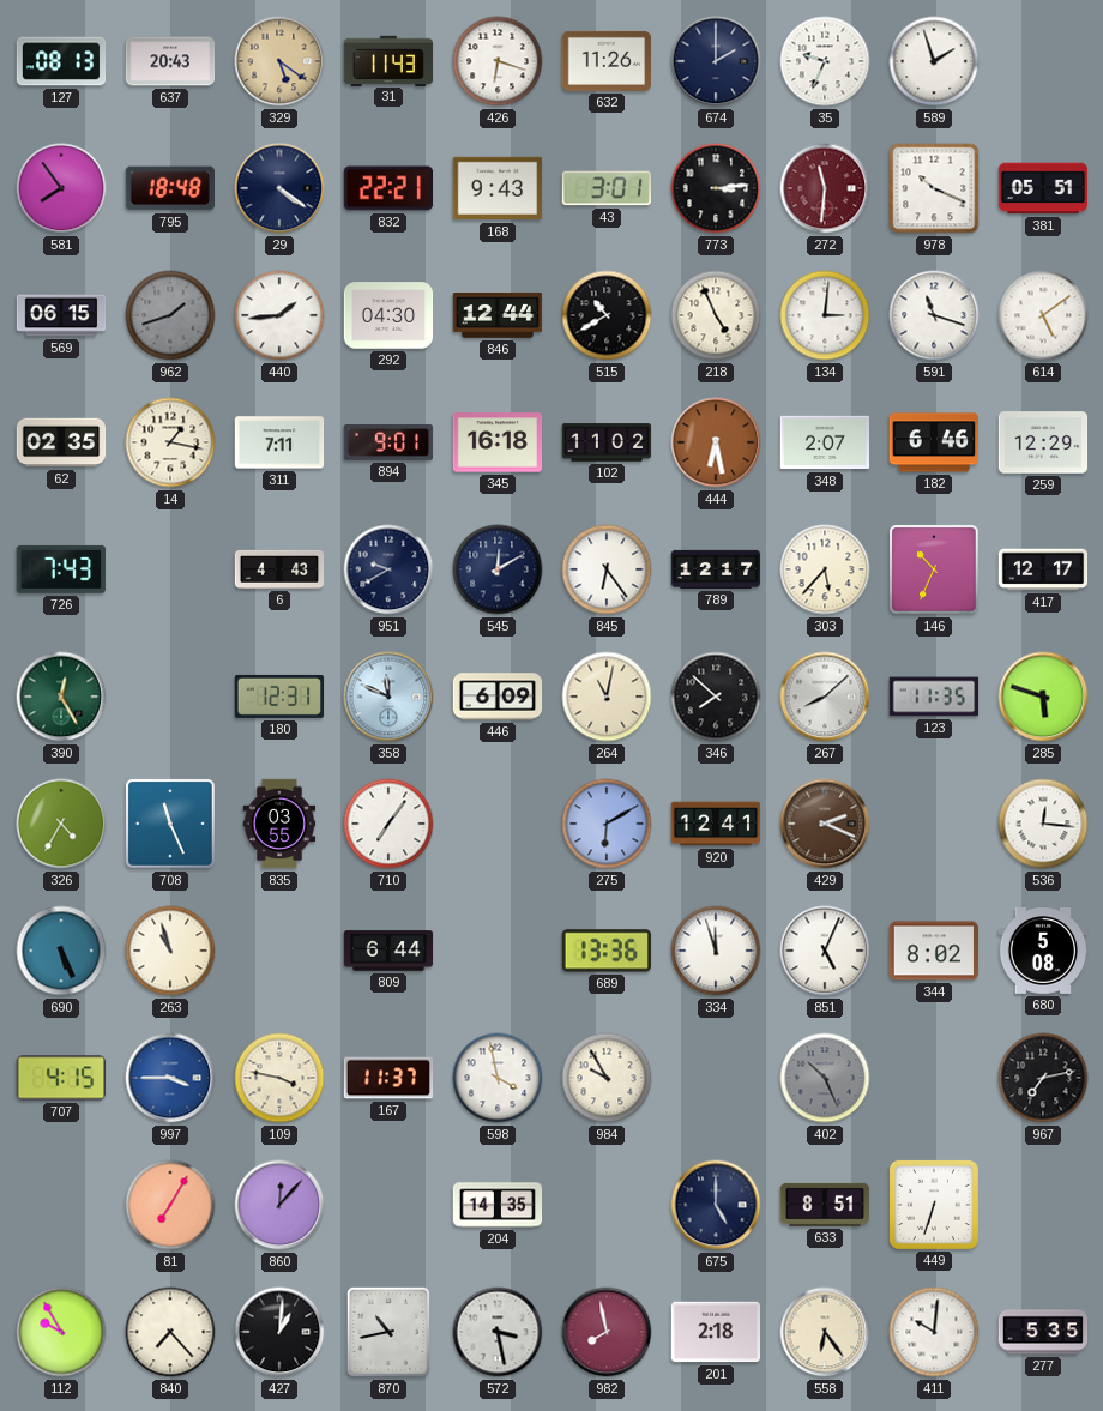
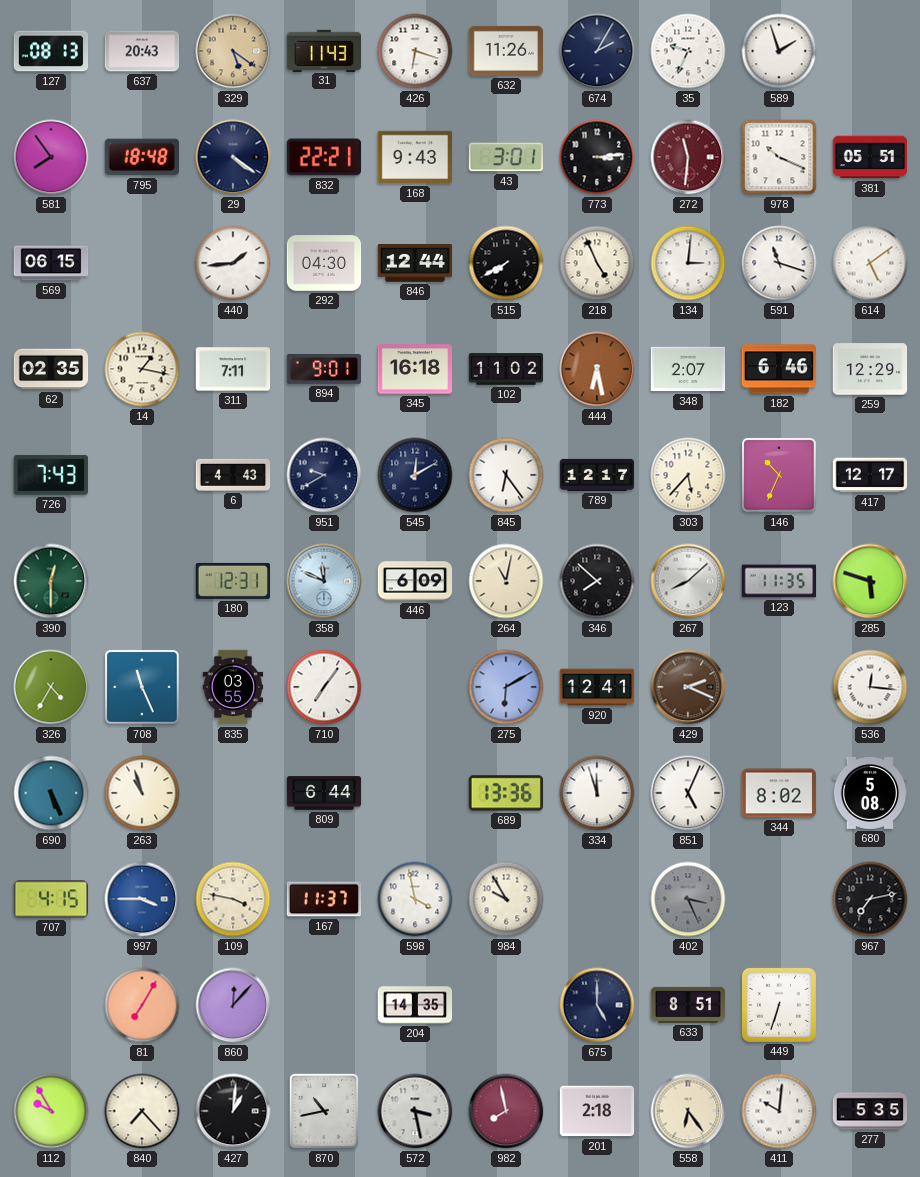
674: 2:00 -> 2:05 (597, 51)
962: 1:42 -> none (170, 315)
515: 10:40 -> 7:40 (506, 263)
390: 12:25 -> 12:30 (51, 581)
402: 10:26 -> 3:26 (688, 899)
